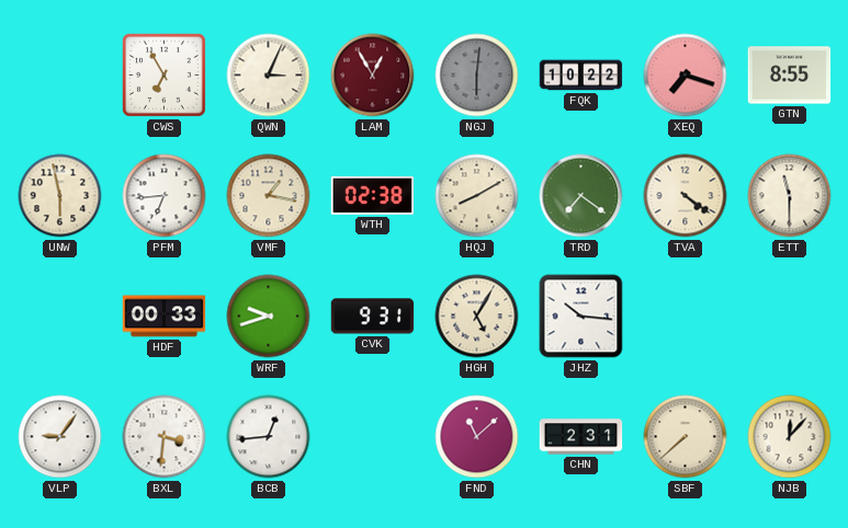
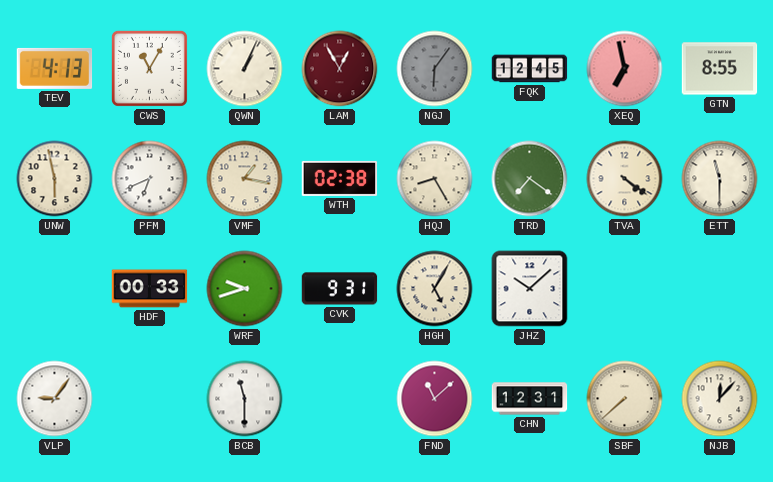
TEV: none -> 4:13 (55, 68)
CWS: 6:55 -> 11:05 (149, 68)
QWN: 3:04 -> 1:04 (245, 69)
NGJ: 6:01 -> 6:06 (435, 69)
FQK: 10:22 -> 12:45 (530, 69)
XEQ: 7:18 -> 6:58 (625, 69)
PFM: 6:44 -> 6:41 (150, 179)
HQJ: 8:10 -> 8:25 (435, 179)
JHZ: 10:16 -> 10:08 (530, 289)
BXL: 3:31 -> none (165, 437)
BCB: 12:44 -> 11:30 (245, 399)
CHN: 2:31 -> 12:31 (530, 399)
